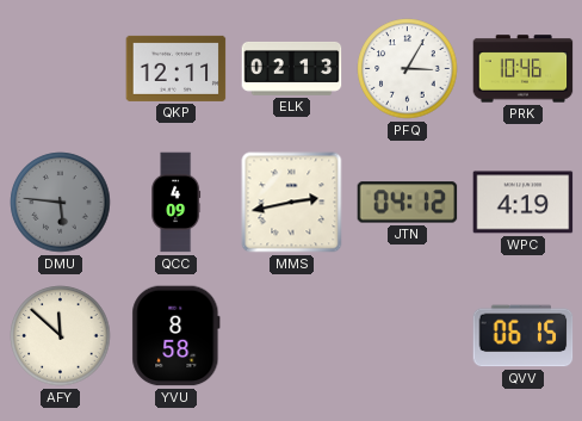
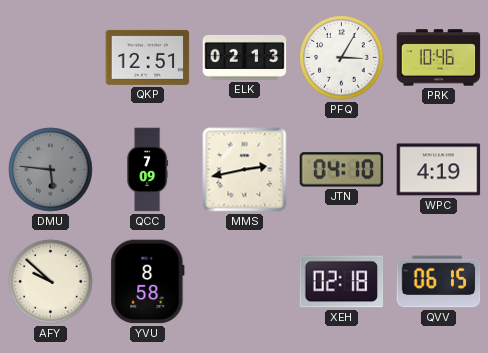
QKP: 12:11 -> 12:51 (148, 57)
QCC: 4:09 -> 7:09 (148, 170)
JTN: 04:12 -> 04:10 (342, 170)
AFY: 11:52 -> 9:52 (51, 282)
XEH: none -> 02:18 (342, 282)
